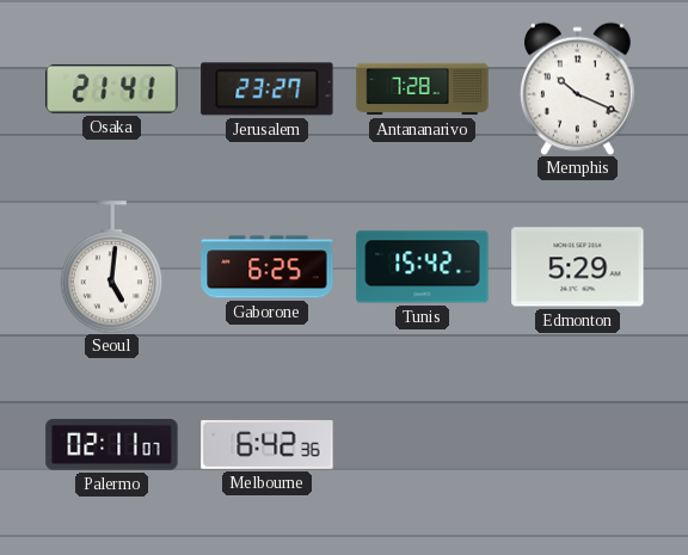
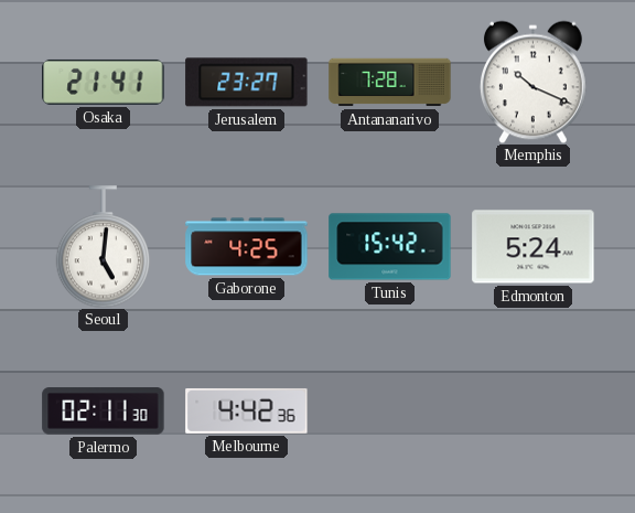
Gaborone: 6:25 -> 4:25 (247, 247)
Edmonton: 5:29 -> 5:24 (534, 247)
Palermo: 02:11:07 -> 02:11:30 (104, 412)
Melbourne: 6:42 -> 4:42 (247, 410)
